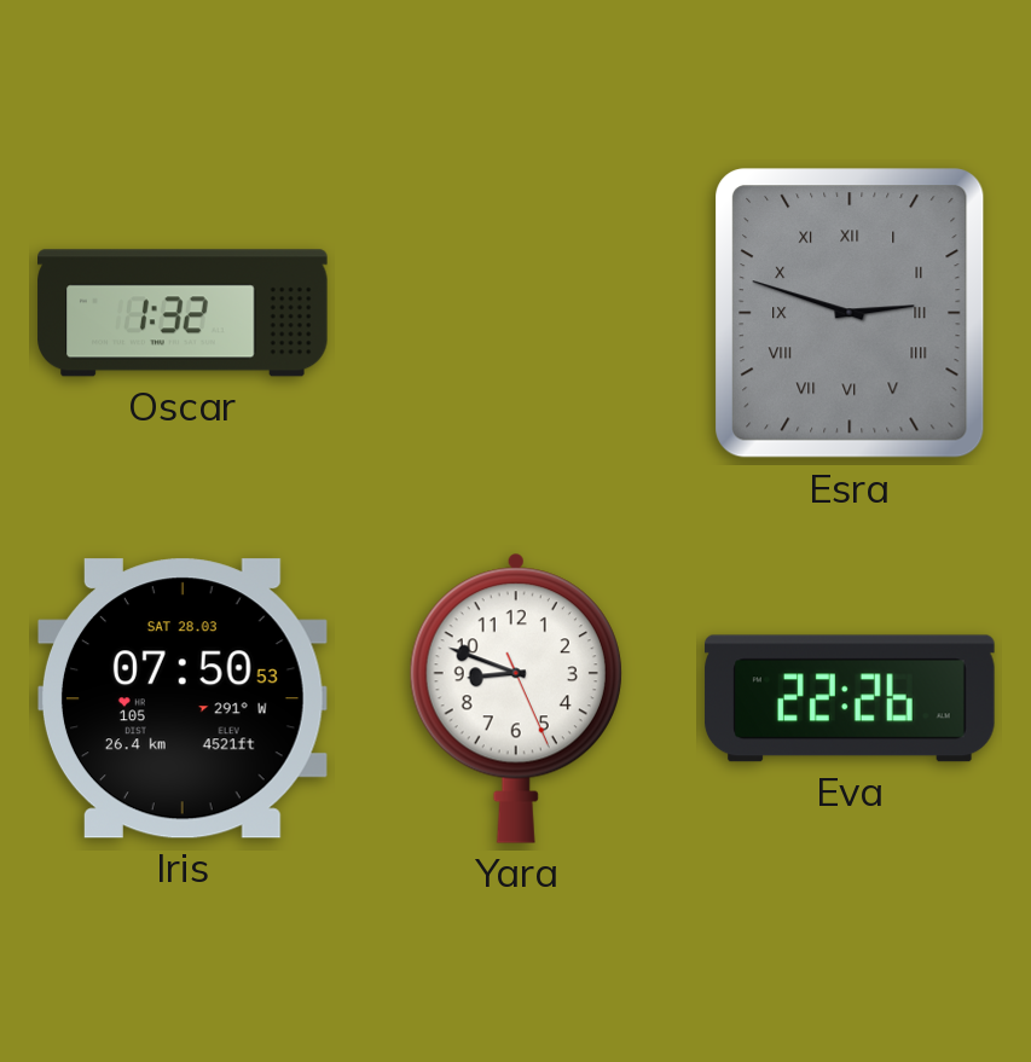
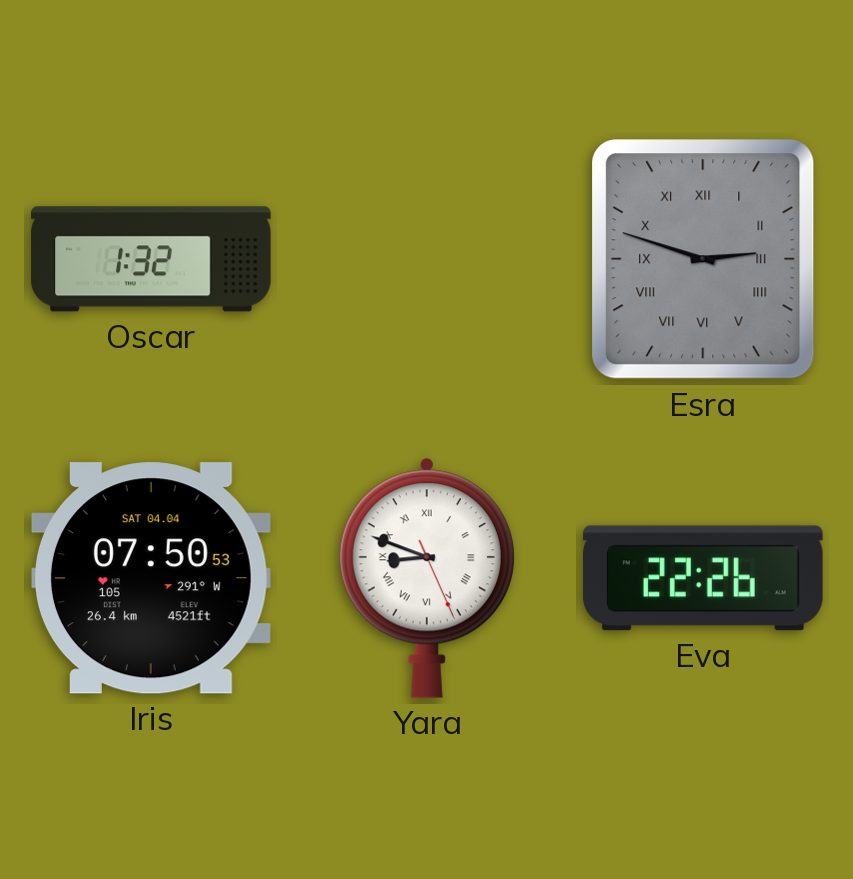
Iris date: SAT 28.03 -> SAT 04.04 (151, 578)
Yara numerals: Arabic -> Roman (427, 578)
